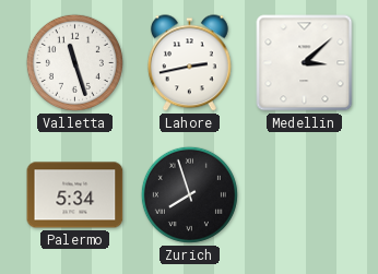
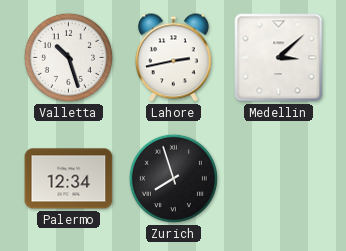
Valletta: 11:27 -> 10:27 (68, 57)
Palermo: 5:34 -> 12:34 (69, 179)
